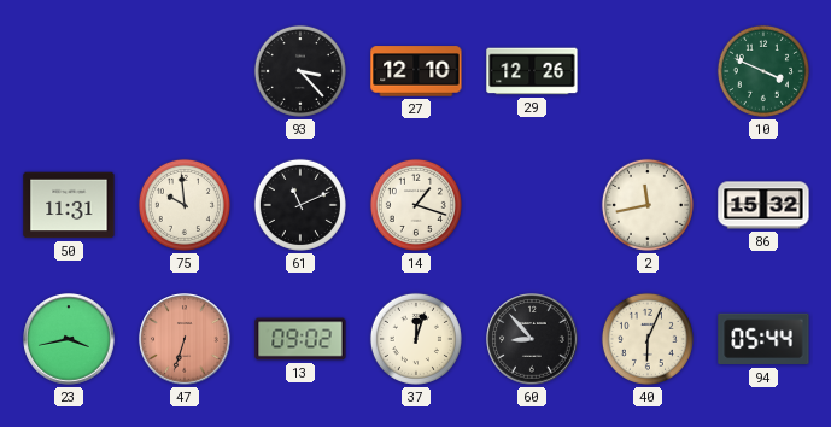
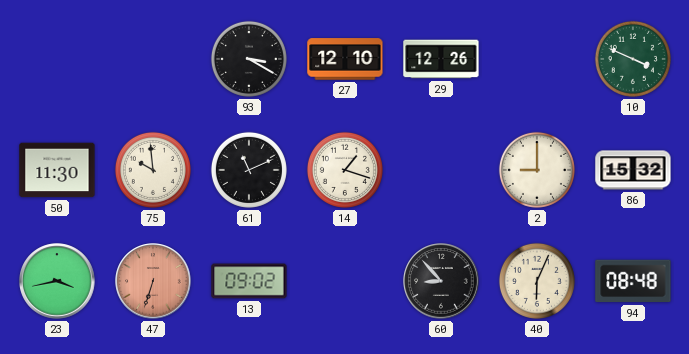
93: 3:23 -> 3:20 (249, 59)
50: 11:31 -> 11:30 (57, 170)
2: 11:43 -> 9:00 (537, 170)
37: 12:03 -> none (416, 339)
94: 05:44 -> 08:48 (633, 281)
